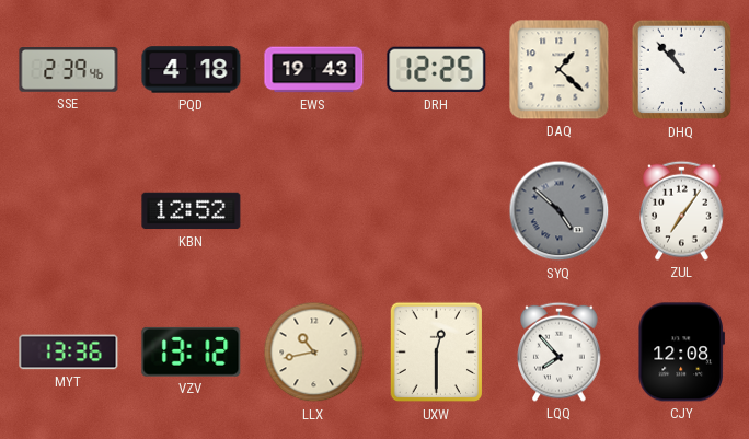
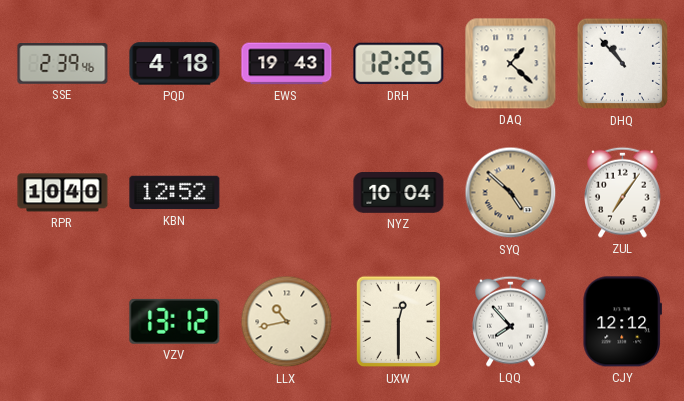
RPR: none -> 10:40 (63, 193)
NYZ: none -> 10:04 (399, 193)
SYQ dial: grey -> champagne (511, 193)
MYT: 13:36 -> none (69, 353)
CJY: 12:08 -> 12:12 (622, 322)
